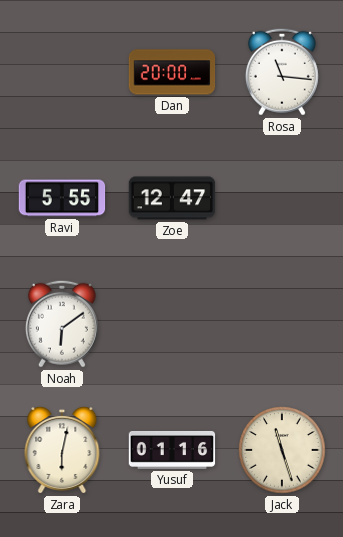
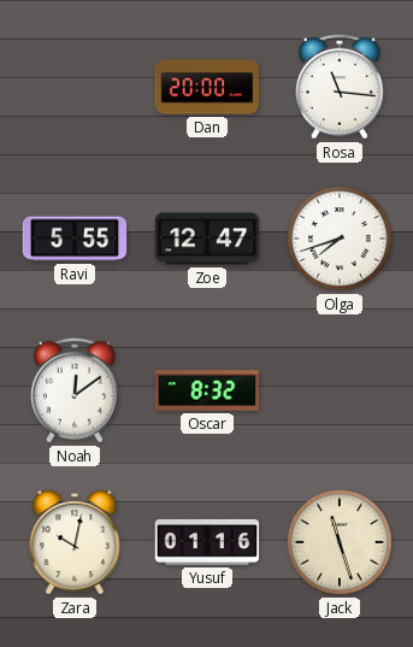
Olga: none -> 7:42 (340, 239)
Noah: 6:09 -> 12:09 (75, 390)
Oscar: none -> 8:32 (207, 390)
Zara: 6:02 -> 10:02 (75, 542)
